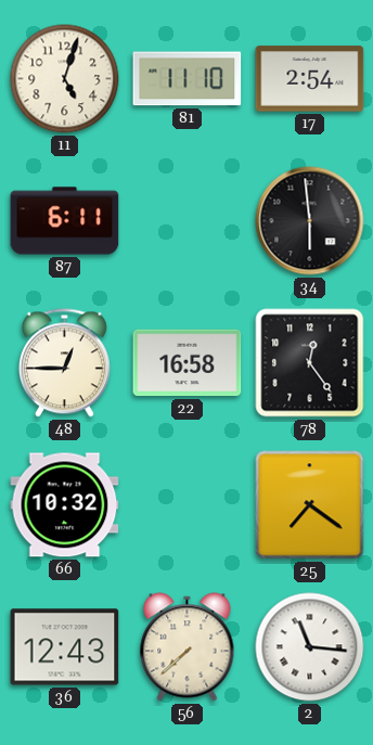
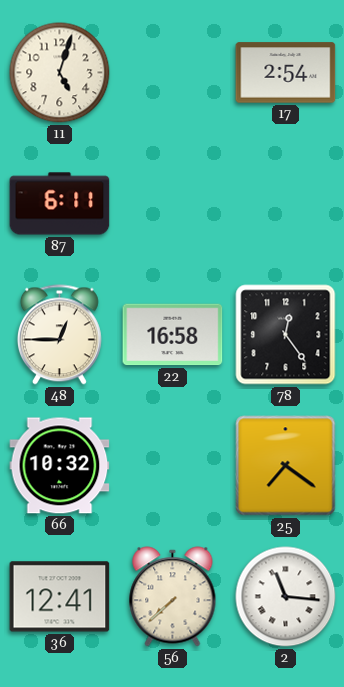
81: 11:10 -> none (188, 79)
34: 5:59 -> none (310, 221)
36: 12:43 -> 12:41 (60, 597)
